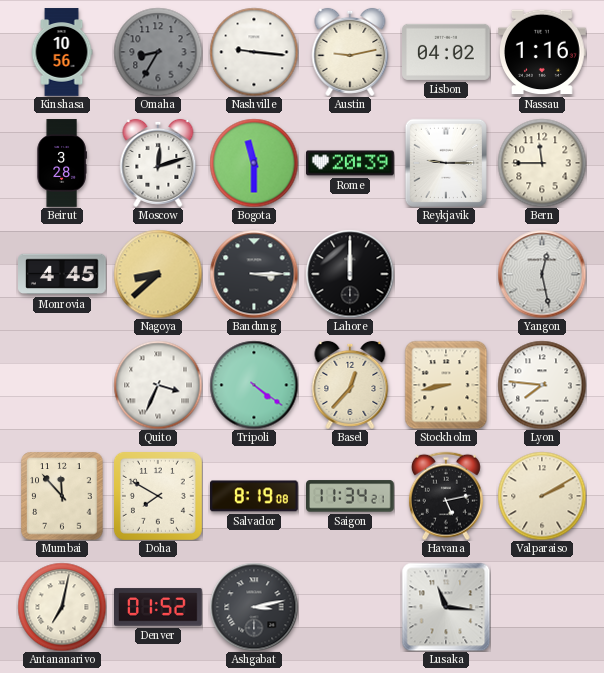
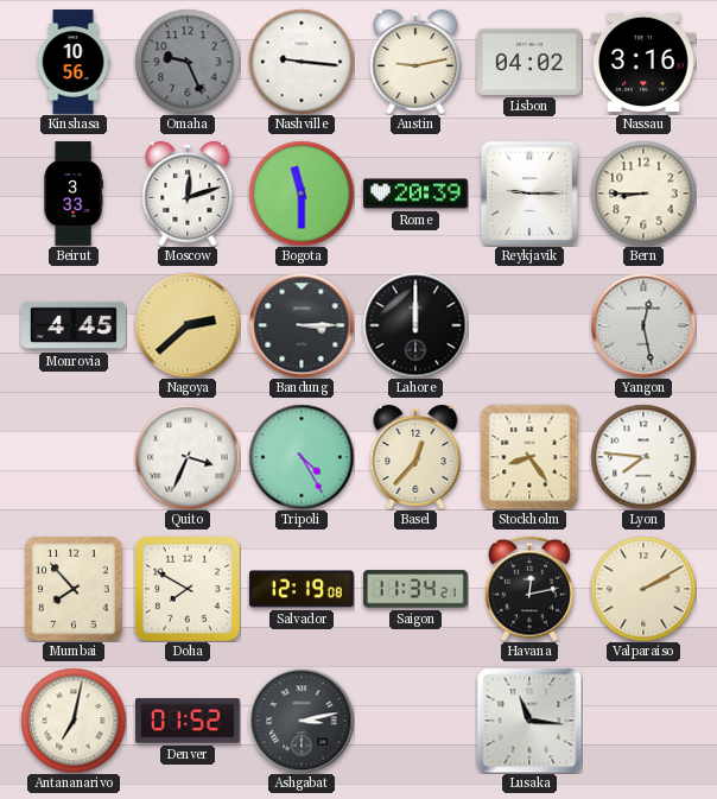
Omaha: 8:35 -> 9:26 (188, 62)
Nassau: 1:16 -> 3:16 (645, 62)
Beirut: 3:28 -> 3:33 (74, 194)
Bern: 11:45 -> 8:45 (643, 194)
Nagoya: 8:38 -> 2:38 (188, 325)
Tripoli: 4:21 -> 4:25 (302, 457)
Stockholm: 8:43 -> 8:24 (529, 457)
Mumbai: 11:53 -> 7:53 (74, 589)
Salvador: 8:19 -> 12:19 (302, 589)
Havana: 5:13 -> 12:13 (529, 589)
